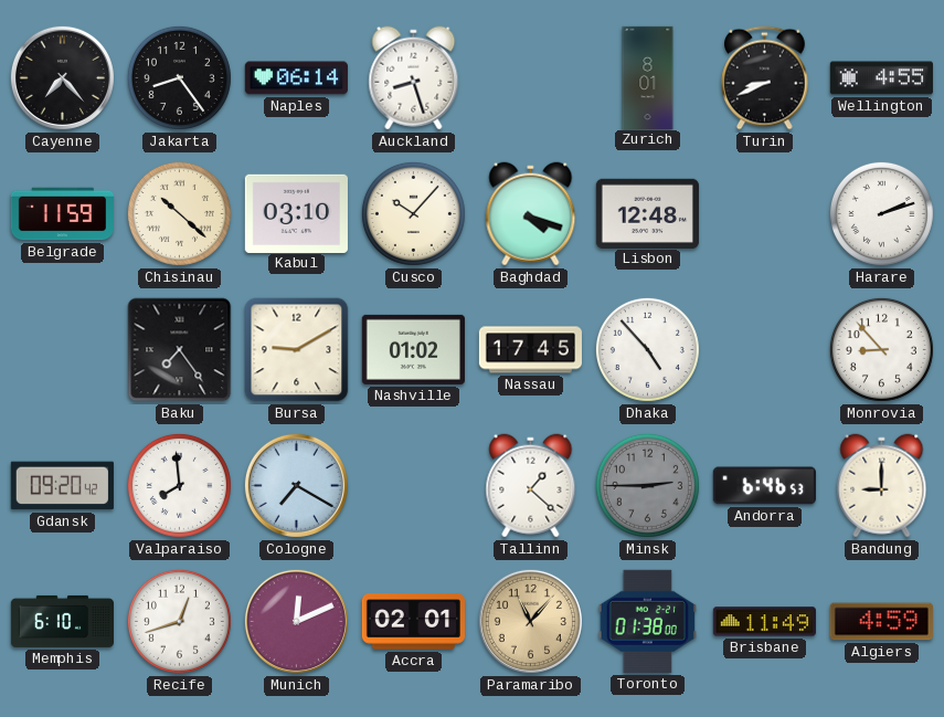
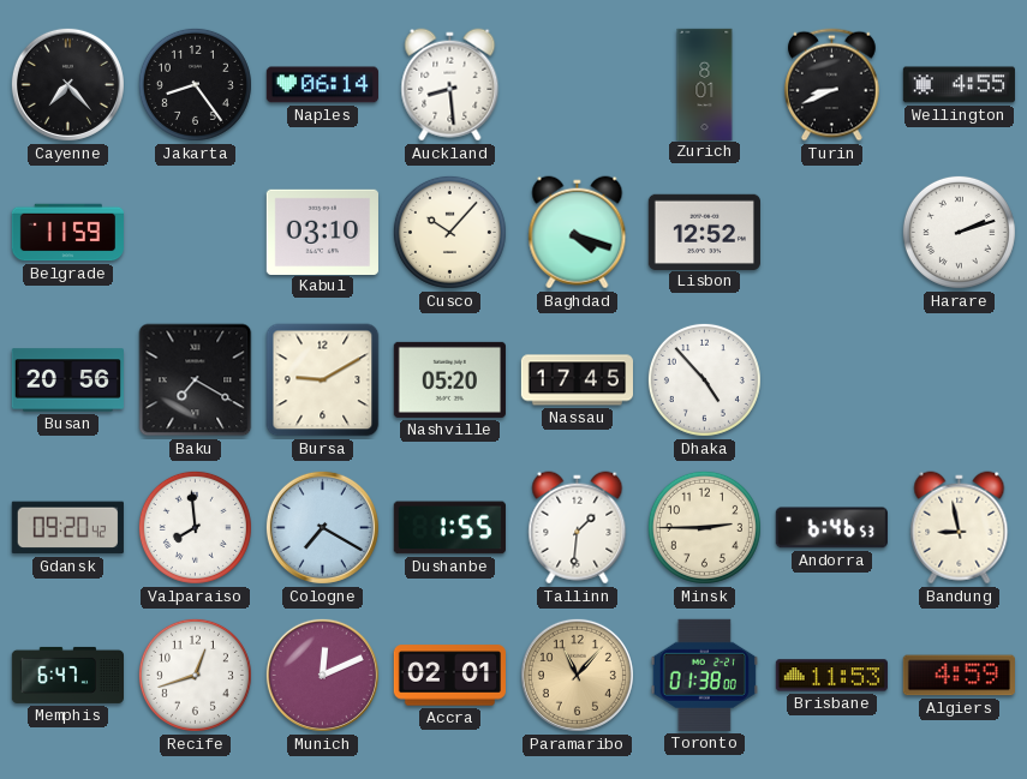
Auckland: 8:27 -> 8:29 (450, 85)
Chisinau: 10:22 -> none (179, 213)
Lisbon: 12:48 -> 12:52 (704, 232)
Busan: none -> 20:56 (67, 380)
Baku: 7:24 -> 7:20 (196, 380)
Nashville: 01:02 -> 05:20 (449, 379)
Monrovia: 8:53 -> none (881, 349)
Dushanbe: none -> 1:55 (449, 528)
Tallinn: 1:22 -> 1:31 (578, 528)
Minsk dial: grey -> cream (704, 527)
Bandung: 9:00 -> 8:58 (960, 528)
Memphis: 6:10 -> 6:47 (67, 675)
Brisbane: 11:49 -> 11:53 (831, 676)
